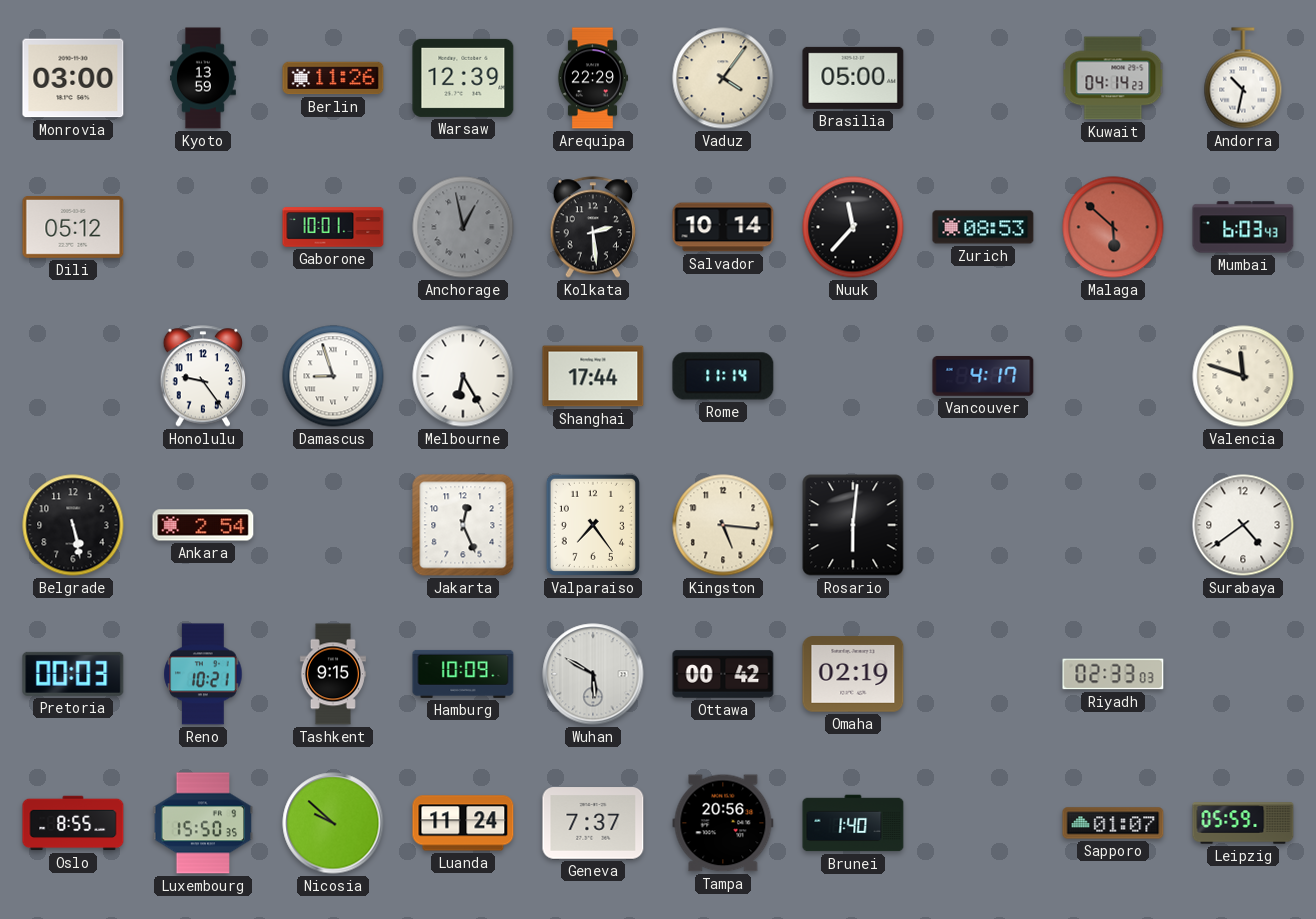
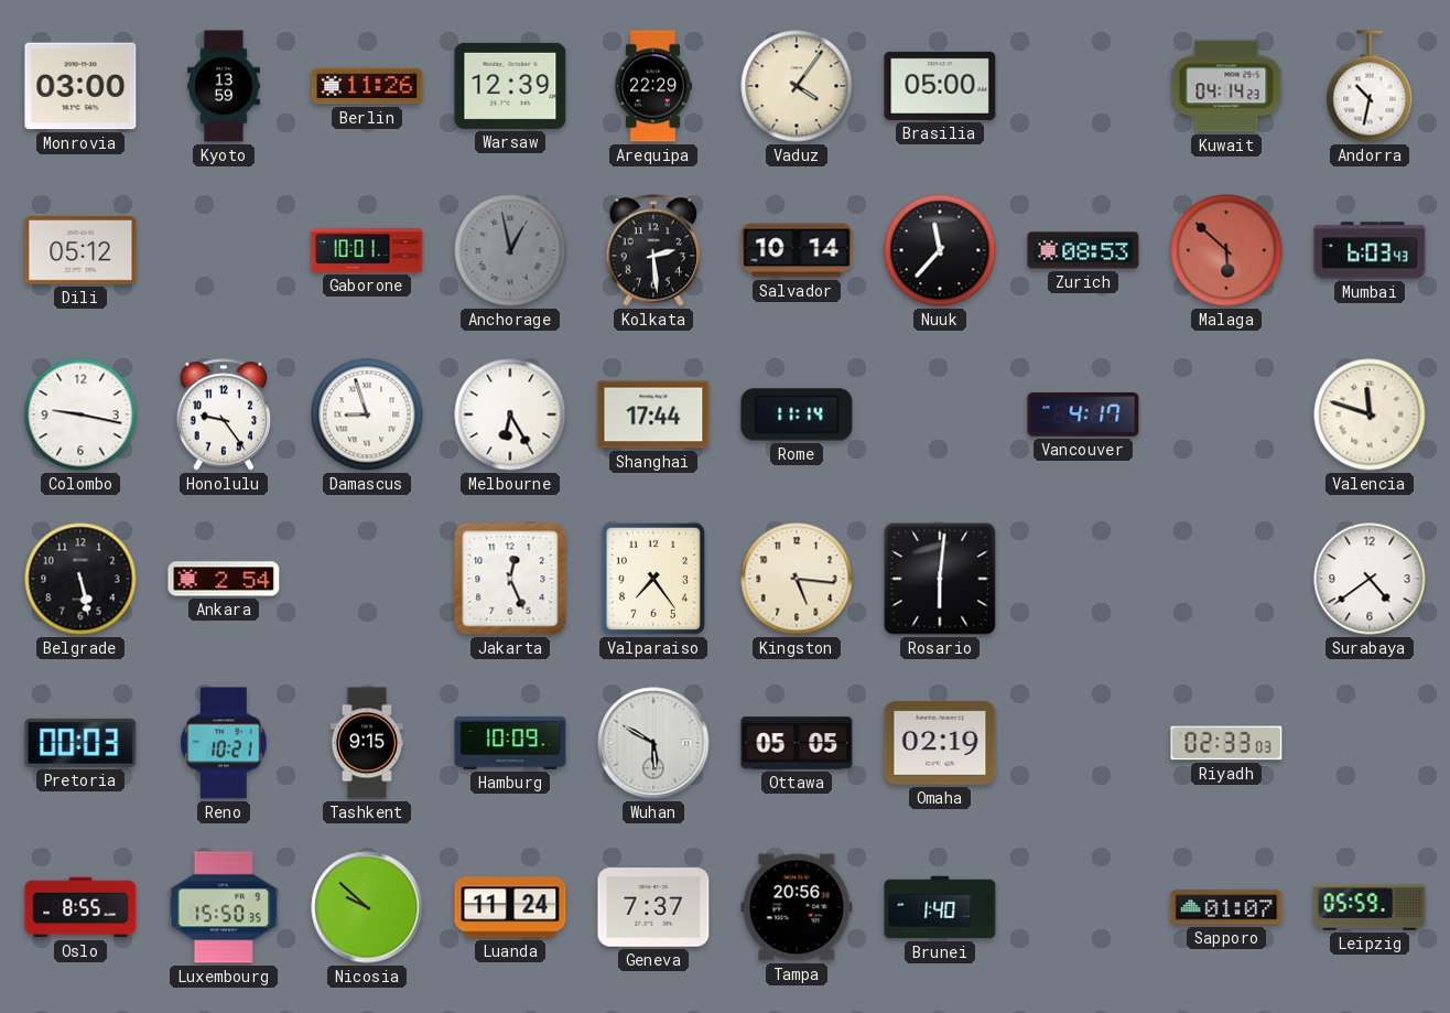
Colombo: none -> 9:17 (80, 414)
Ottawa: 00:42 -> 05:05 (797, 743)
